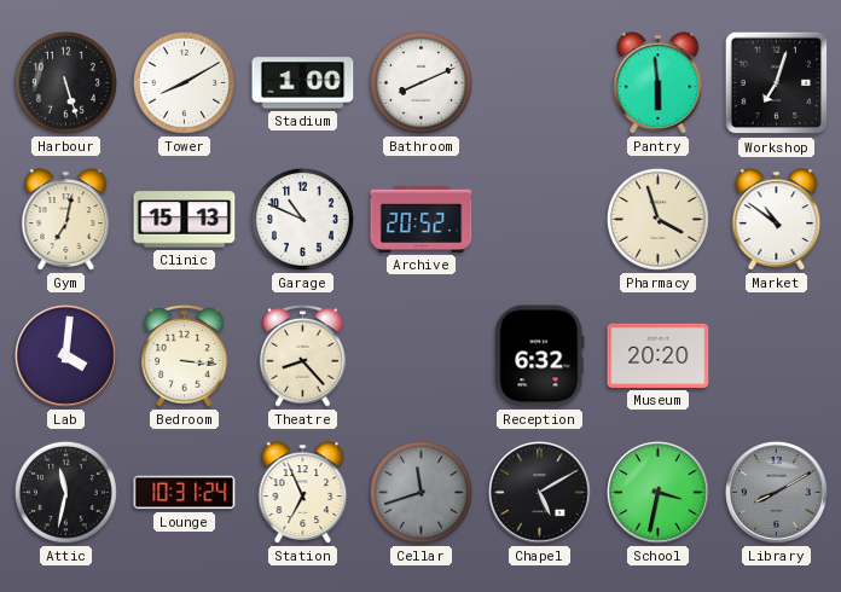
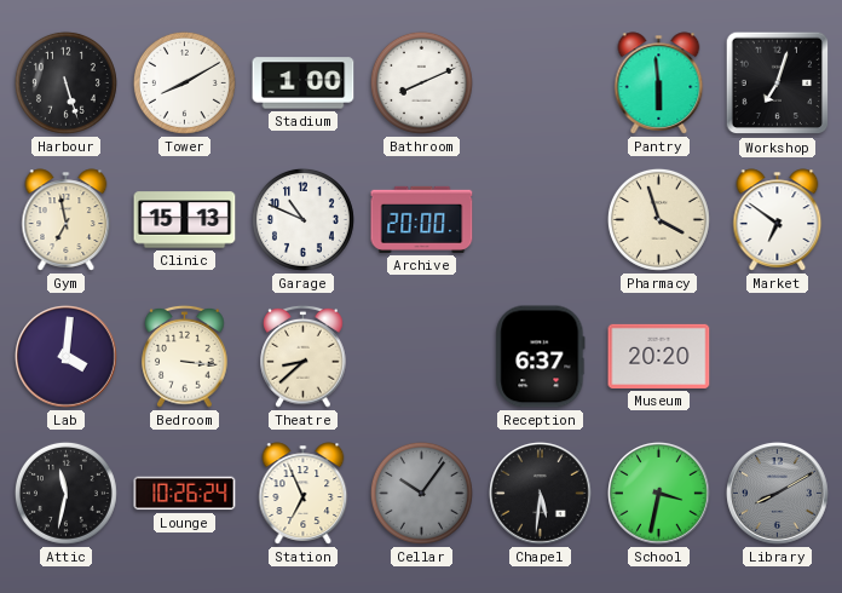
Gym: 7:02 -> 6:58 (67, 220)
Archive: 20:52 -> 20:00 (422, 219)
Market: 10:51 -> 6:51 (778, 220)
Theatre: 8:23 -> 8:38 (304, 356)
Reception: 6:32 -> 6:37 (541, 357)
Lounge: 10:31 -> 10:26 (185, 494)
Cellar: 11:42 -> 10:06 (421, 493)
Chapel: 5:10 -> 5:31 (541, 494)
